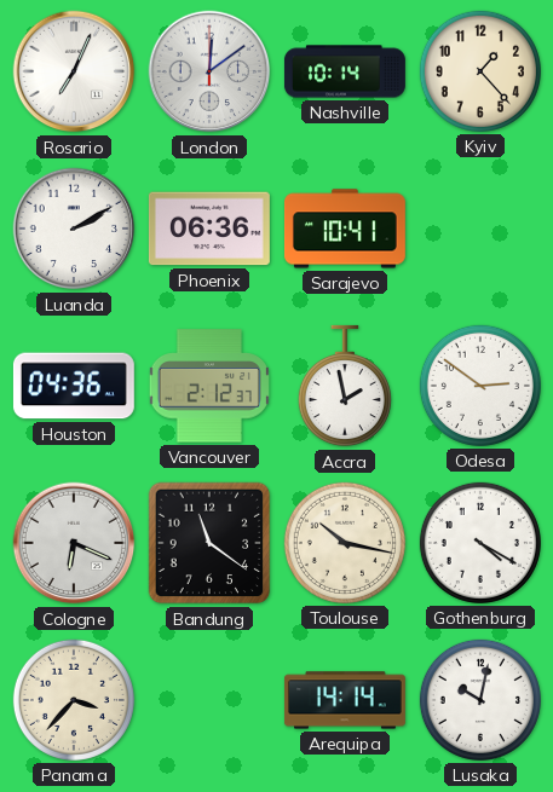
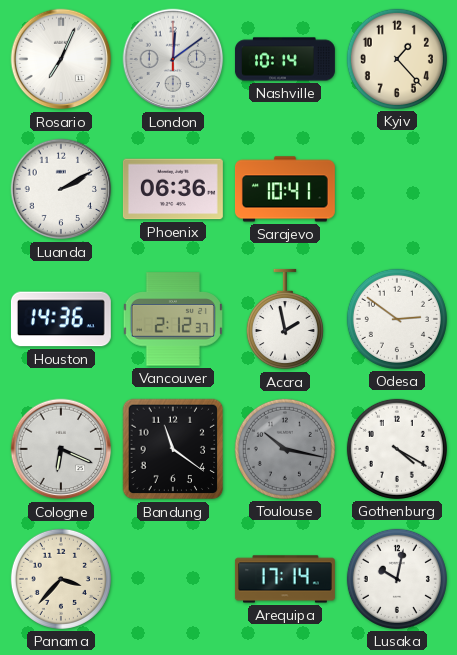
Houston: 04:36 -> 14:36 (61, 319)
Toulouse dial: cream -> grey (285, 449)
Arequipa: 14:14 -> 17:14 (285, 579)
